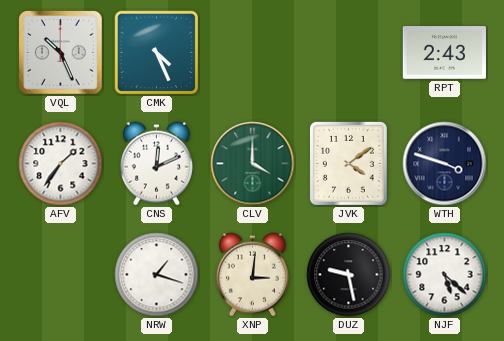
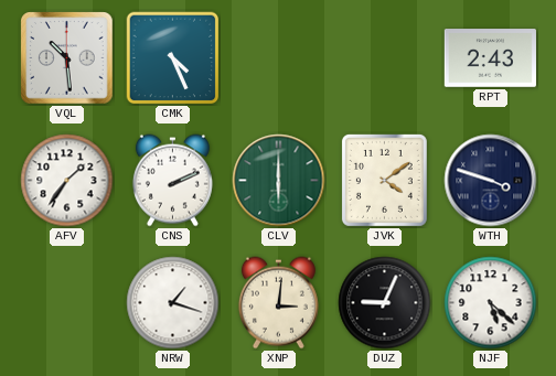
VQL: 10:26 -> 10:29 (67, 58)
CNS: 12:11 -> 2:11 (172, 181)
CLV: 4:00 -> 6:00 (279, 181)
DUZ: 9:28 -> 9:04 (385, 303)
